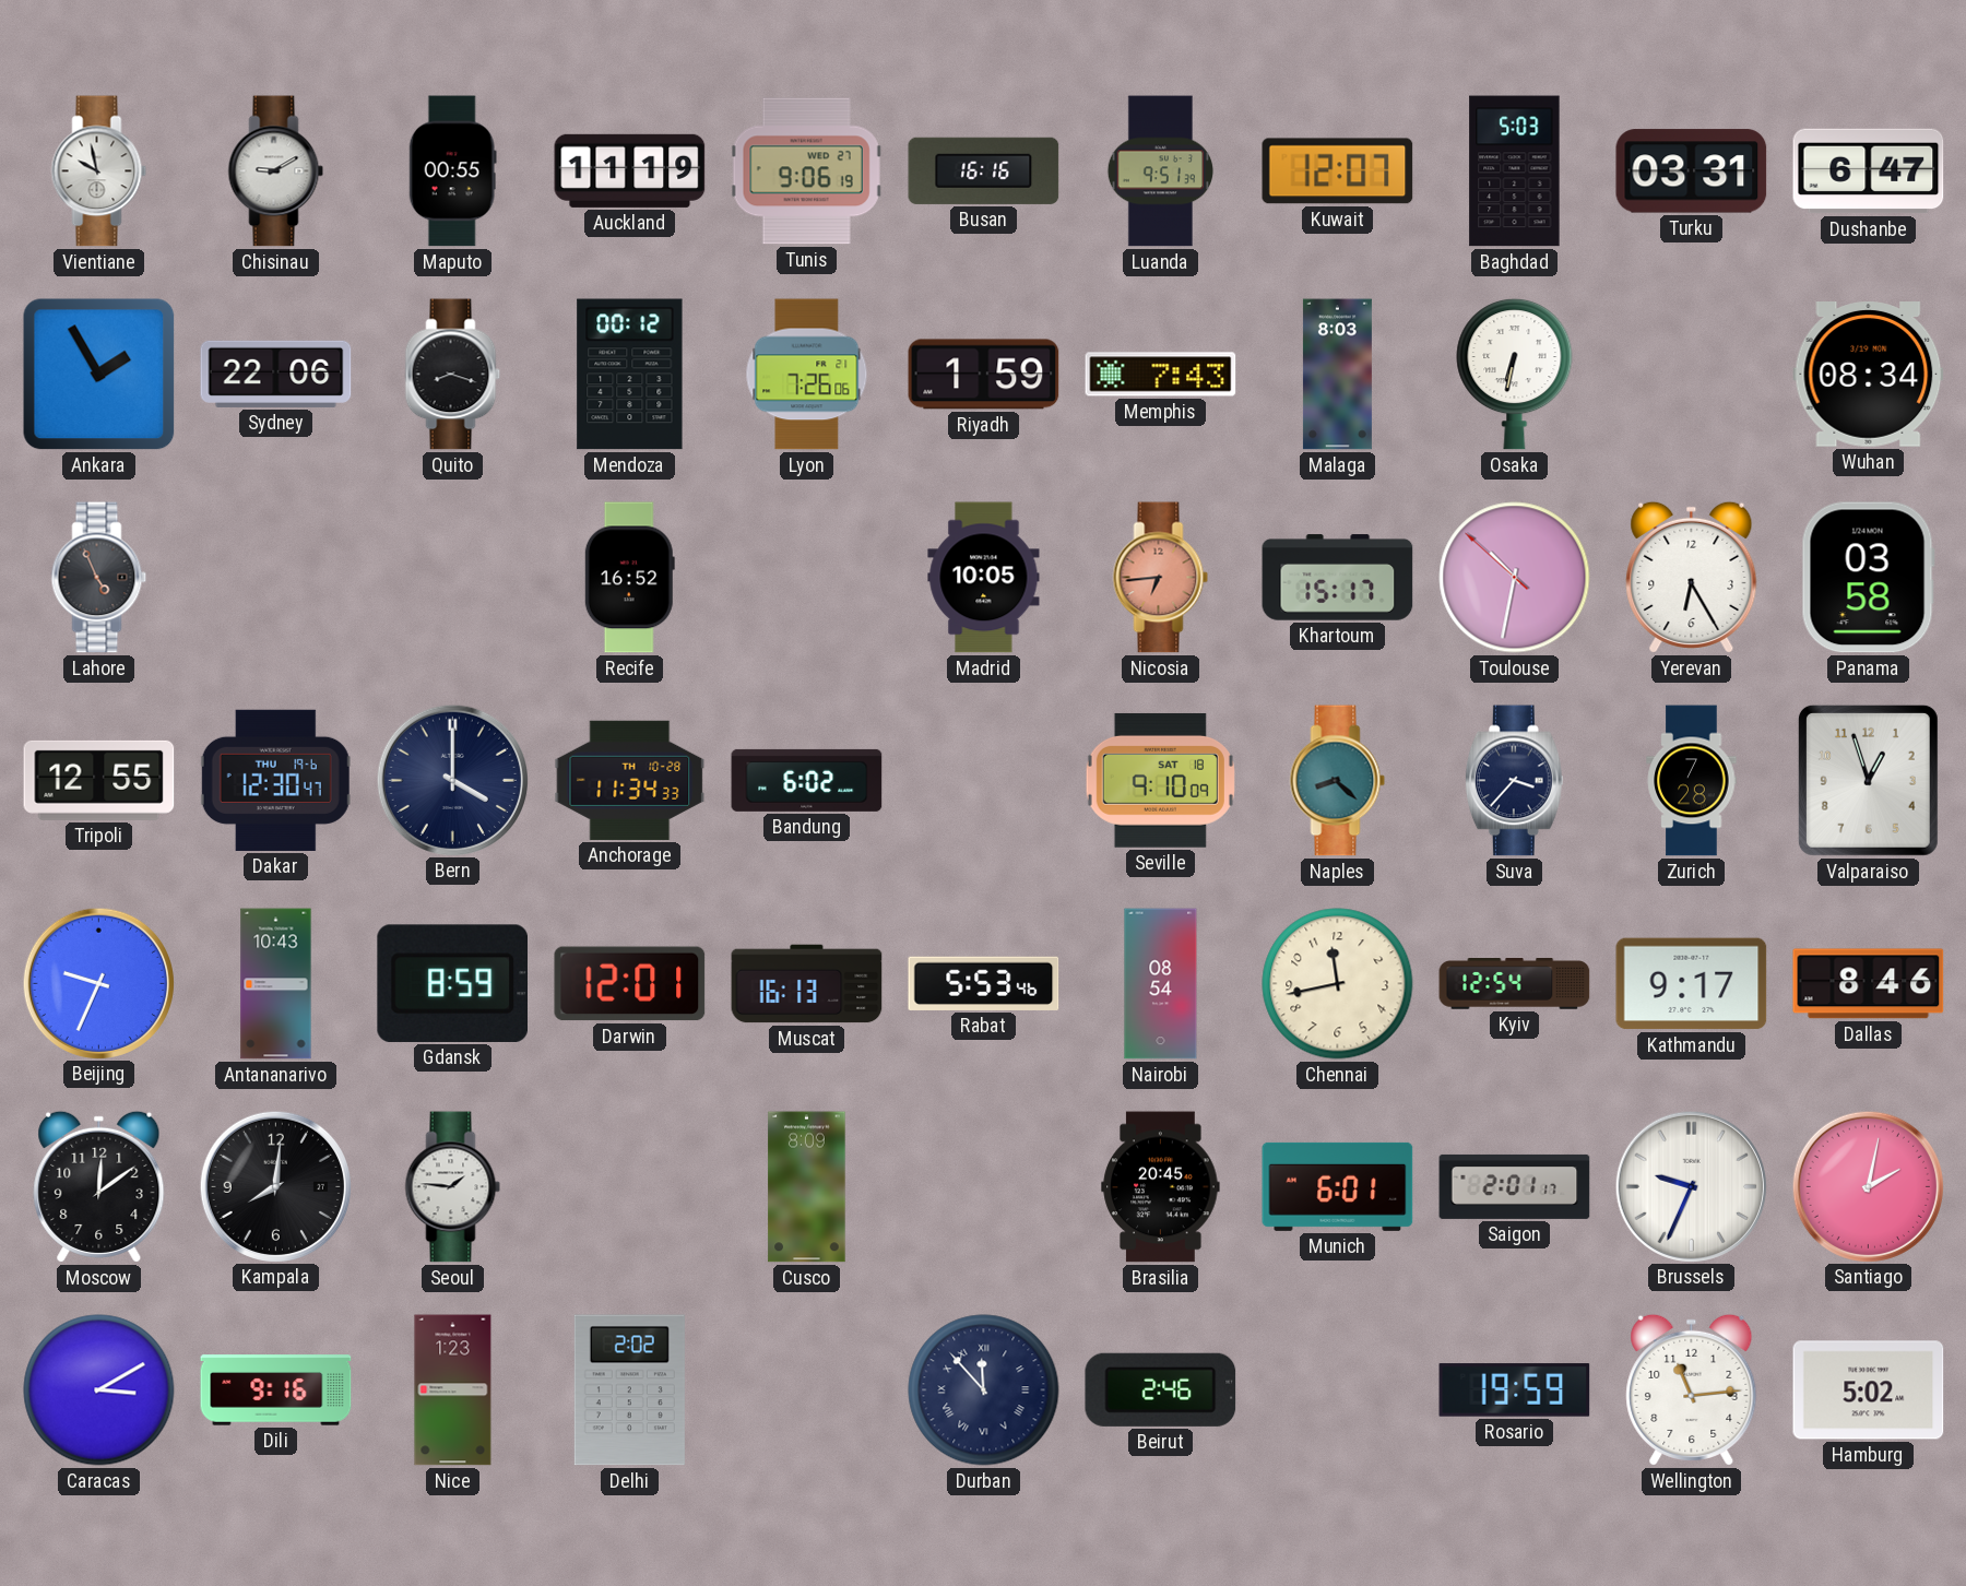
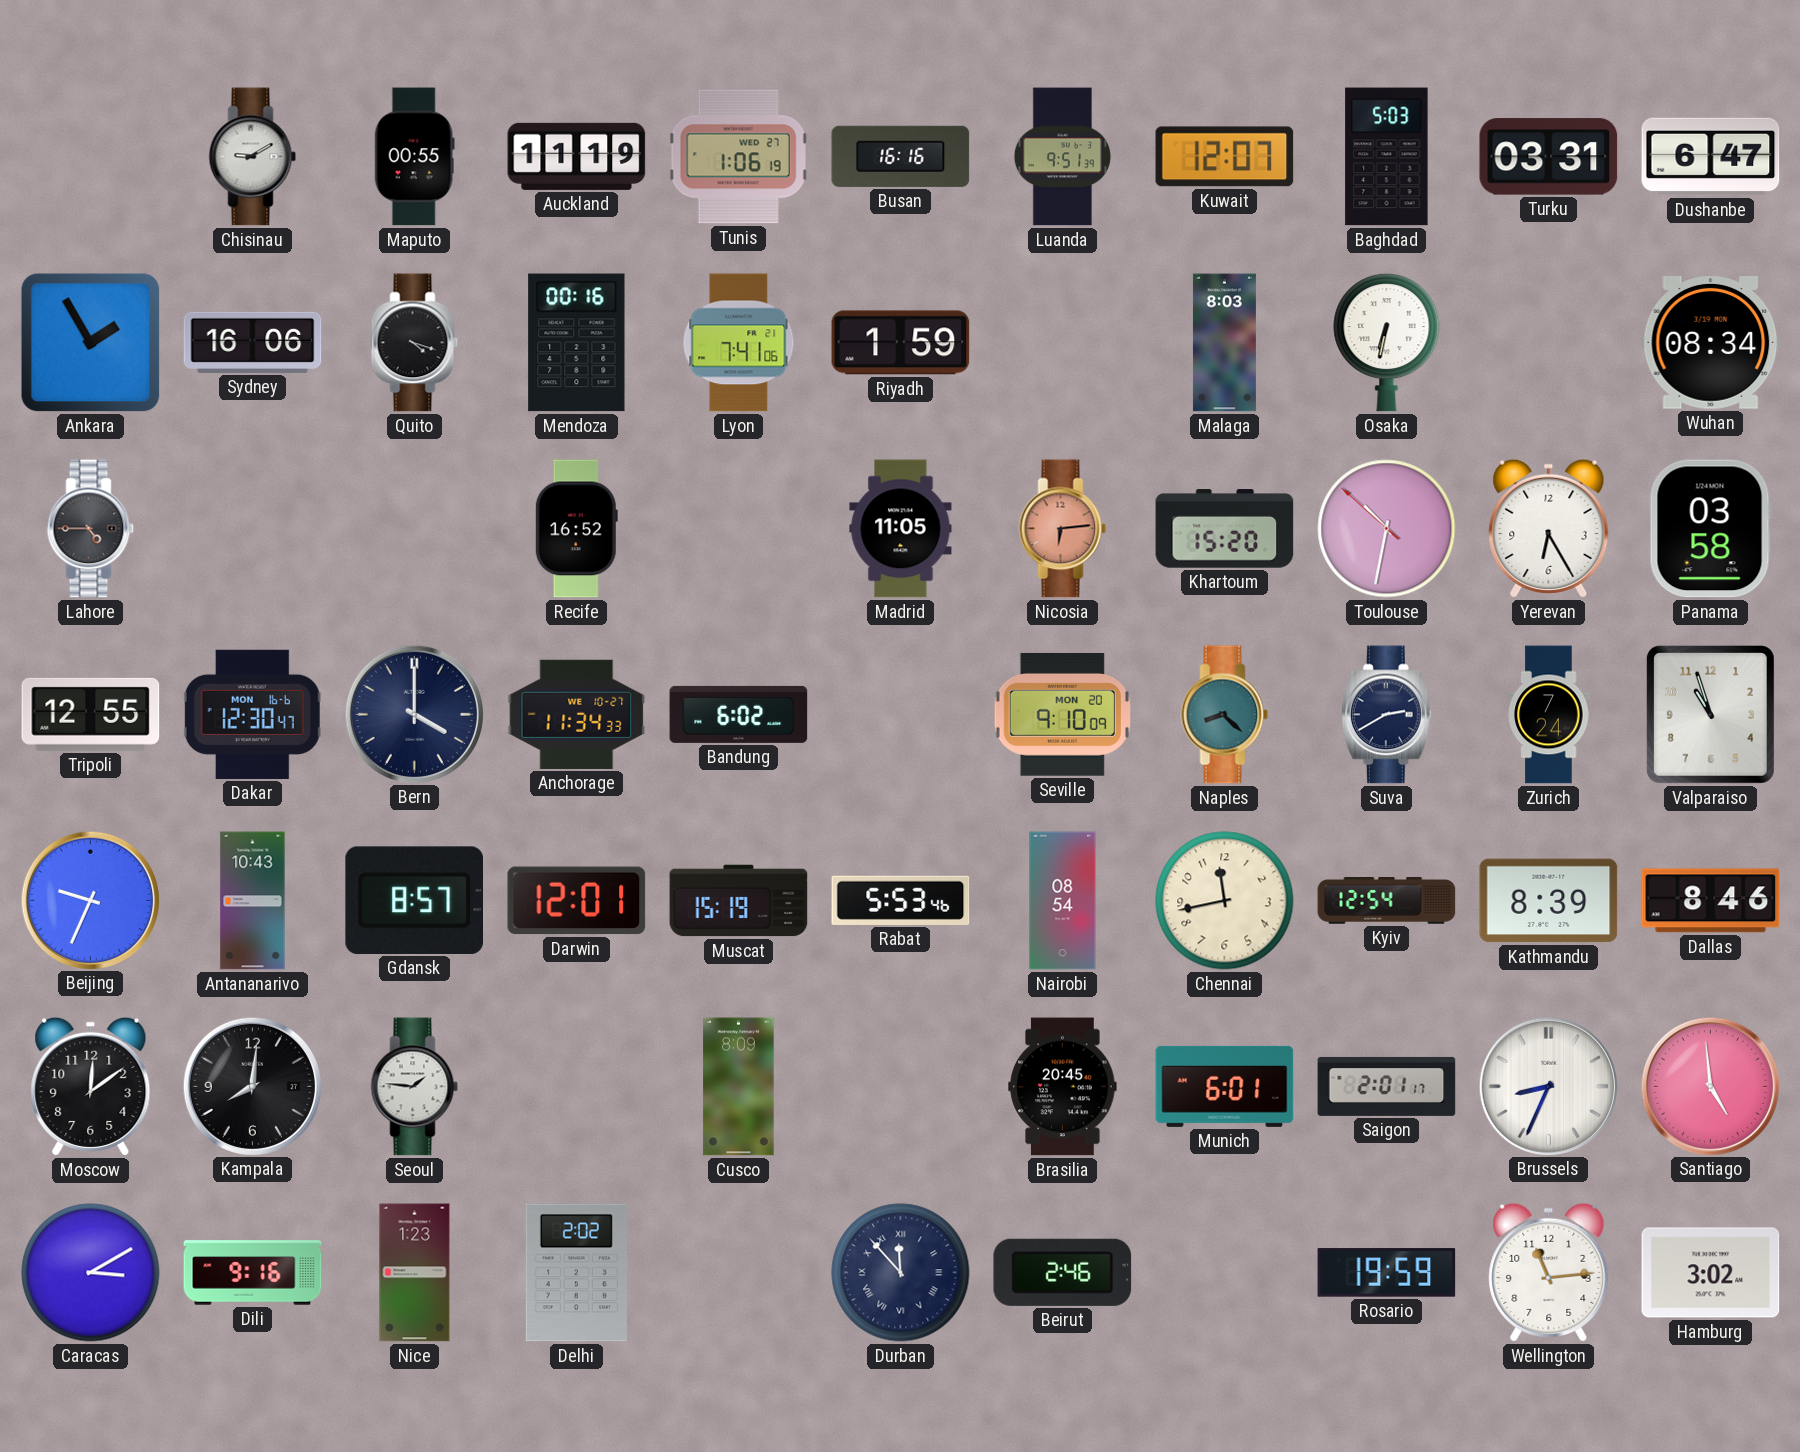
Vientiane: 9:58 -> none (99, 171)
Tunis: 9:06 -> 1:06 (738, 157)
Sydney: 22:06 -> 16:06 (253, 342)
Quito: 8:18 -> 4:18 (415, 343)
Mendoza: 00:12 -> 00:16 (577, 343)
Lyon: 7:26 -> 7:41 (739, 343)
Memphis: 7:43 -> none (1161, 375)
Lahore: 4:56 -> 4:45 (91, 529)
Madrid: 10:05 -> 11:05 (901, 529)
Nicosia: 6:44 -> 6:14 (1063, 529)
Khartoum: 15:17 -> 15:20 (1225, 529)
Dakar date: THU 19-6 -> MON 16-6 (252, 714)
Anchorage date: TH 10-28 -> WE 10-27 (577, 714)
Seville date: SAT 18 -> MON 20 (1062, 714)
Suva: 3:37 -> 2:40 (1386, 715)
Zurich: 7:28 -> 7:24 (1549, 715)
Valparaiso: 12:57 -> 10:57 (1710, 714)
Gdansk: 8:59 -> 8:57 (414, 900)
Muscat: 16:13 -> 15:19 (739, 901)
Kathmandu: 9:17 -> 8:39 (1549, 901)
Brussels: 9:34 -> 8:34 (1548, 1086)
Santiago: 2:02 -> 4:59 (1710, 1086)
Hamburg: 5:02 -> 3:02 (1711, 1273)
